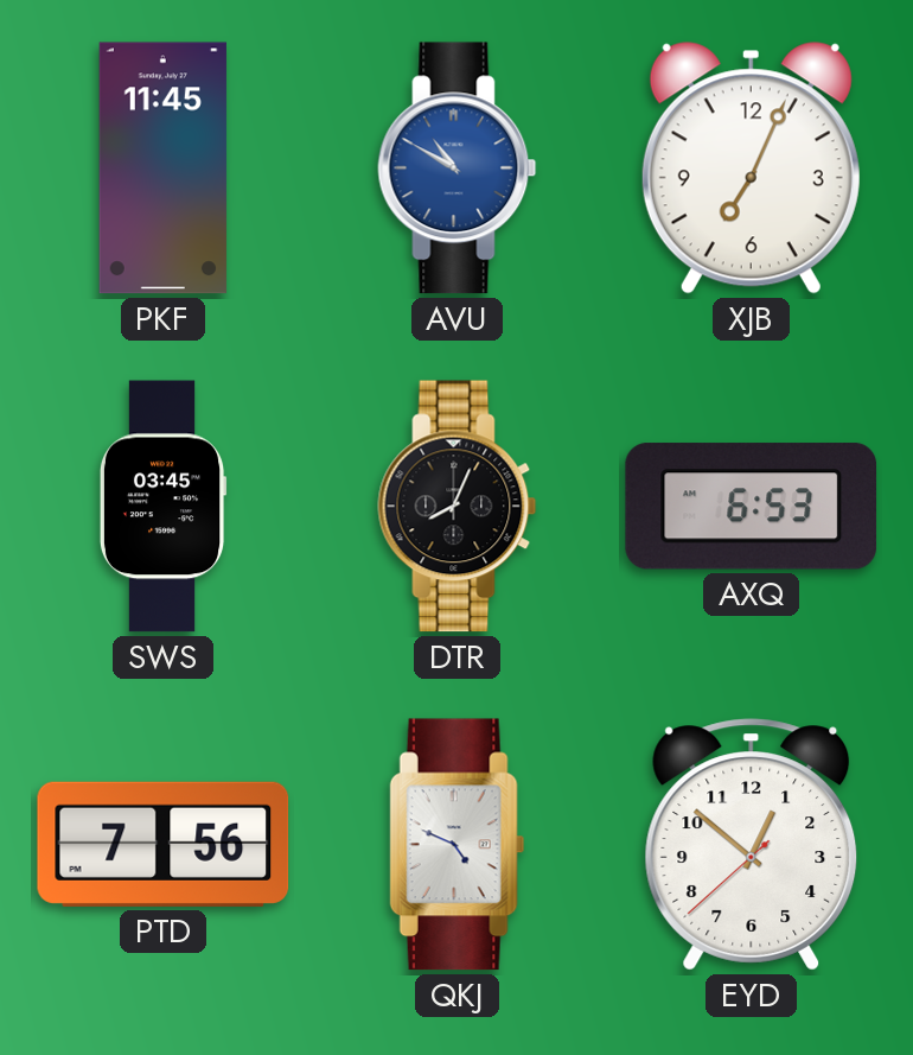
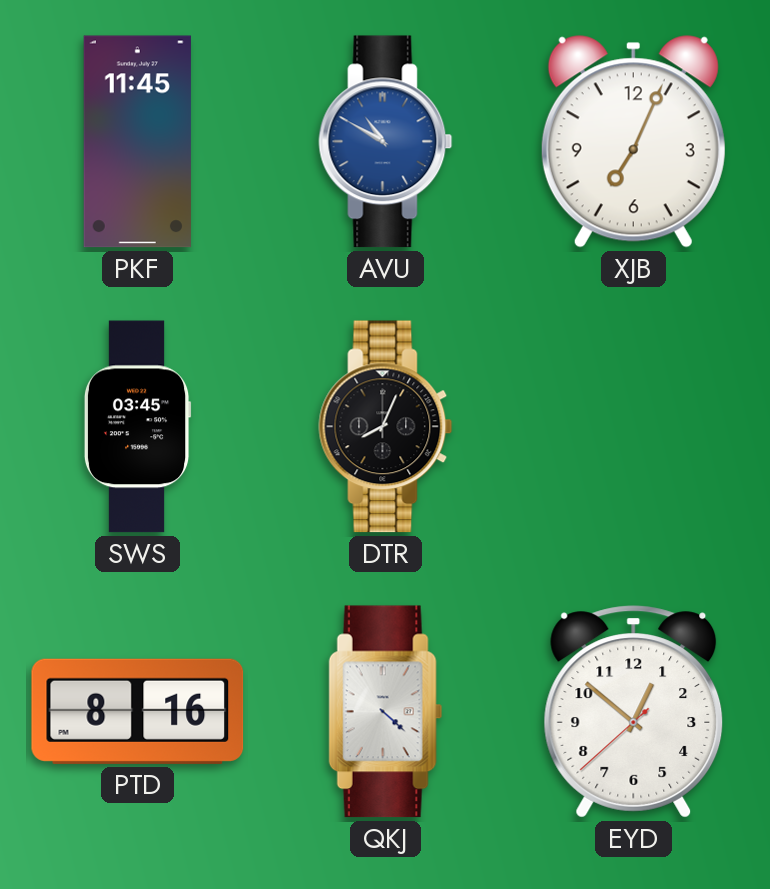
AXQ: 6:53 -> none (752, 507)
PTD: 7:56 -> 8:16 (138, 711)
QKJ: 4:49 -> 4:22 (386, 712)
